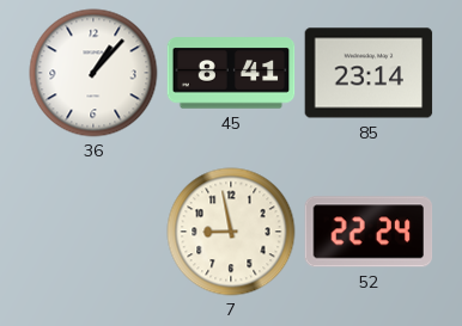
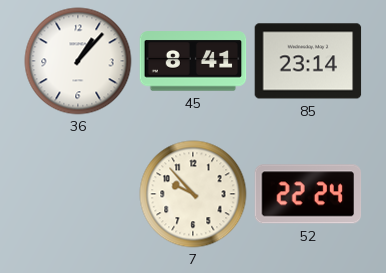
7: 8:58 -> 9:53 (193, 194)
